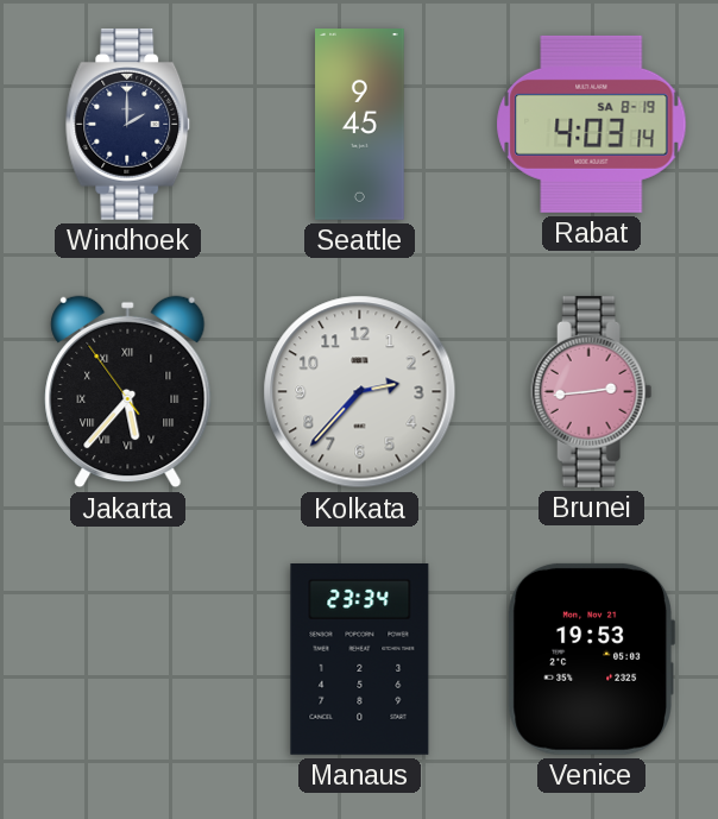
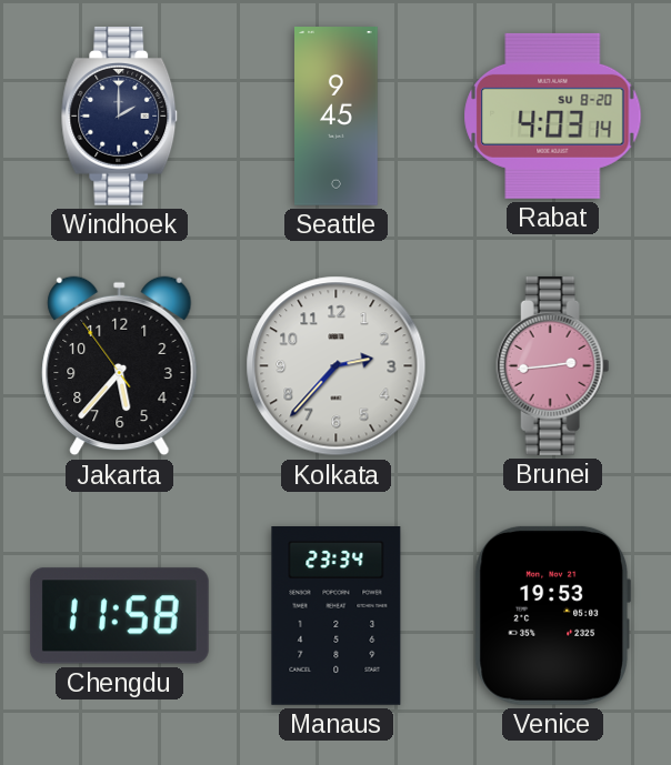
Rabat date: SA 8-19 -> SU 8-20 (553, 115)
Jakarta numerals: Roman -> Arabic (120, 366)
Chengdu: none -> 11:58 (119, 616)
